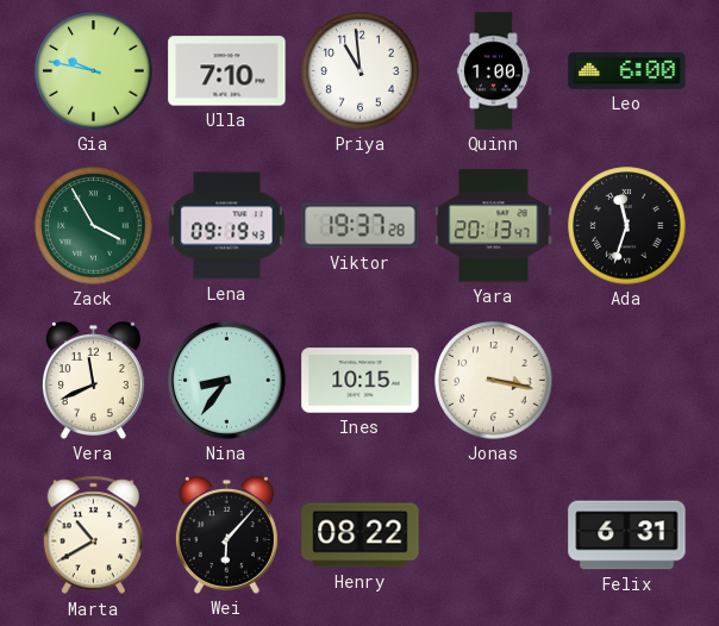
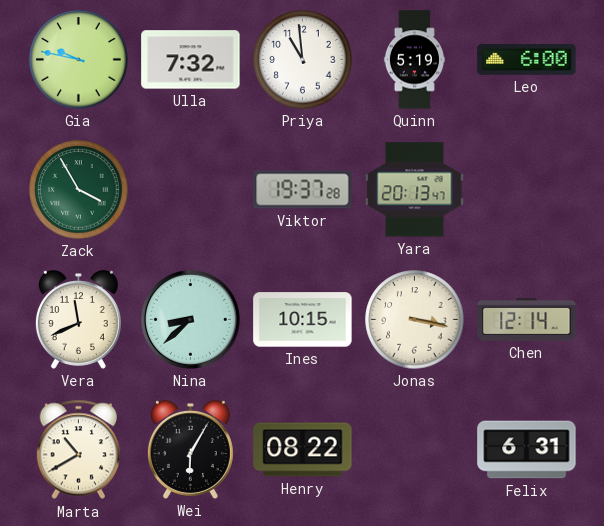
Ulla: 7:10 -> 7:32 (191, 60)
Quinn: 1:00 -> 5:19 (414, 60)
Lena: 09:19 -> none (227, 226)
Ada: 11:33 -> none (627, 226)
Nina: 8:36 -> 8:38 (191, 320)
Chen: none -> 12:14 (527, 319)
Wei: 6:07 -> 6:05 (190, 450)
